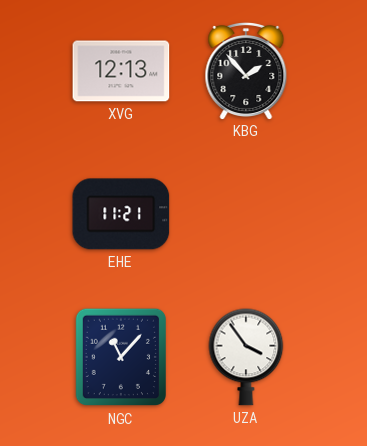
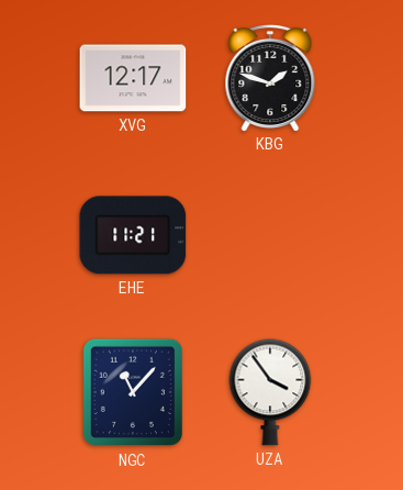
XVG: 12:13 -> 12:17 (133, 78)
KBG: 1:53 -> 1:48 (270, 77)
